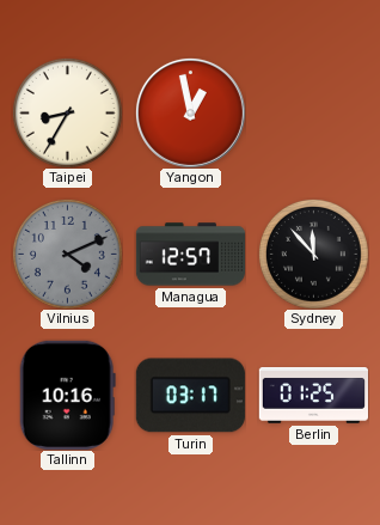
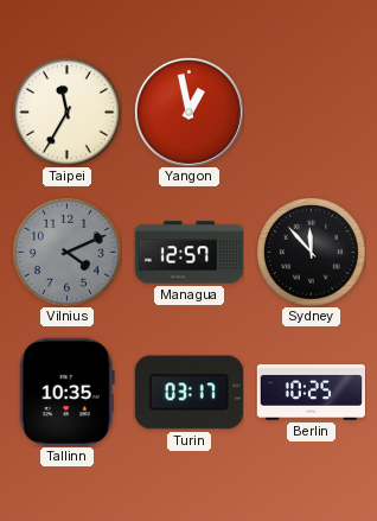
Taipei: 8:35 -> 11:35 (66, 112)
Tallinn: 10:16 -> 10:35 (66, 392)
Berlin: 01:25 -> 10:25 (311, 393)
